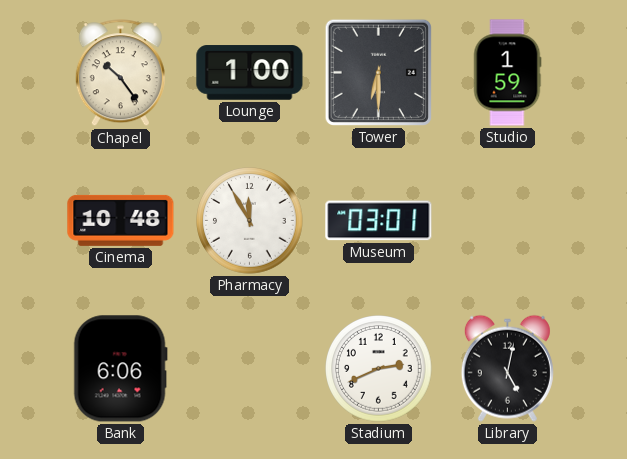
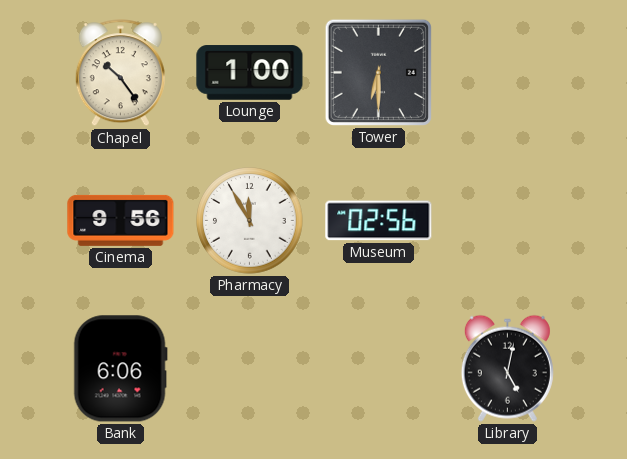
Studio: 1:59 -> none (507, 73)
Cinema: 10:48 -> 9:56 (121, 220)
Museum: 03:01 -> 02:56 (379, 221)
Stadium: 2:41 -> none (379, 369)
